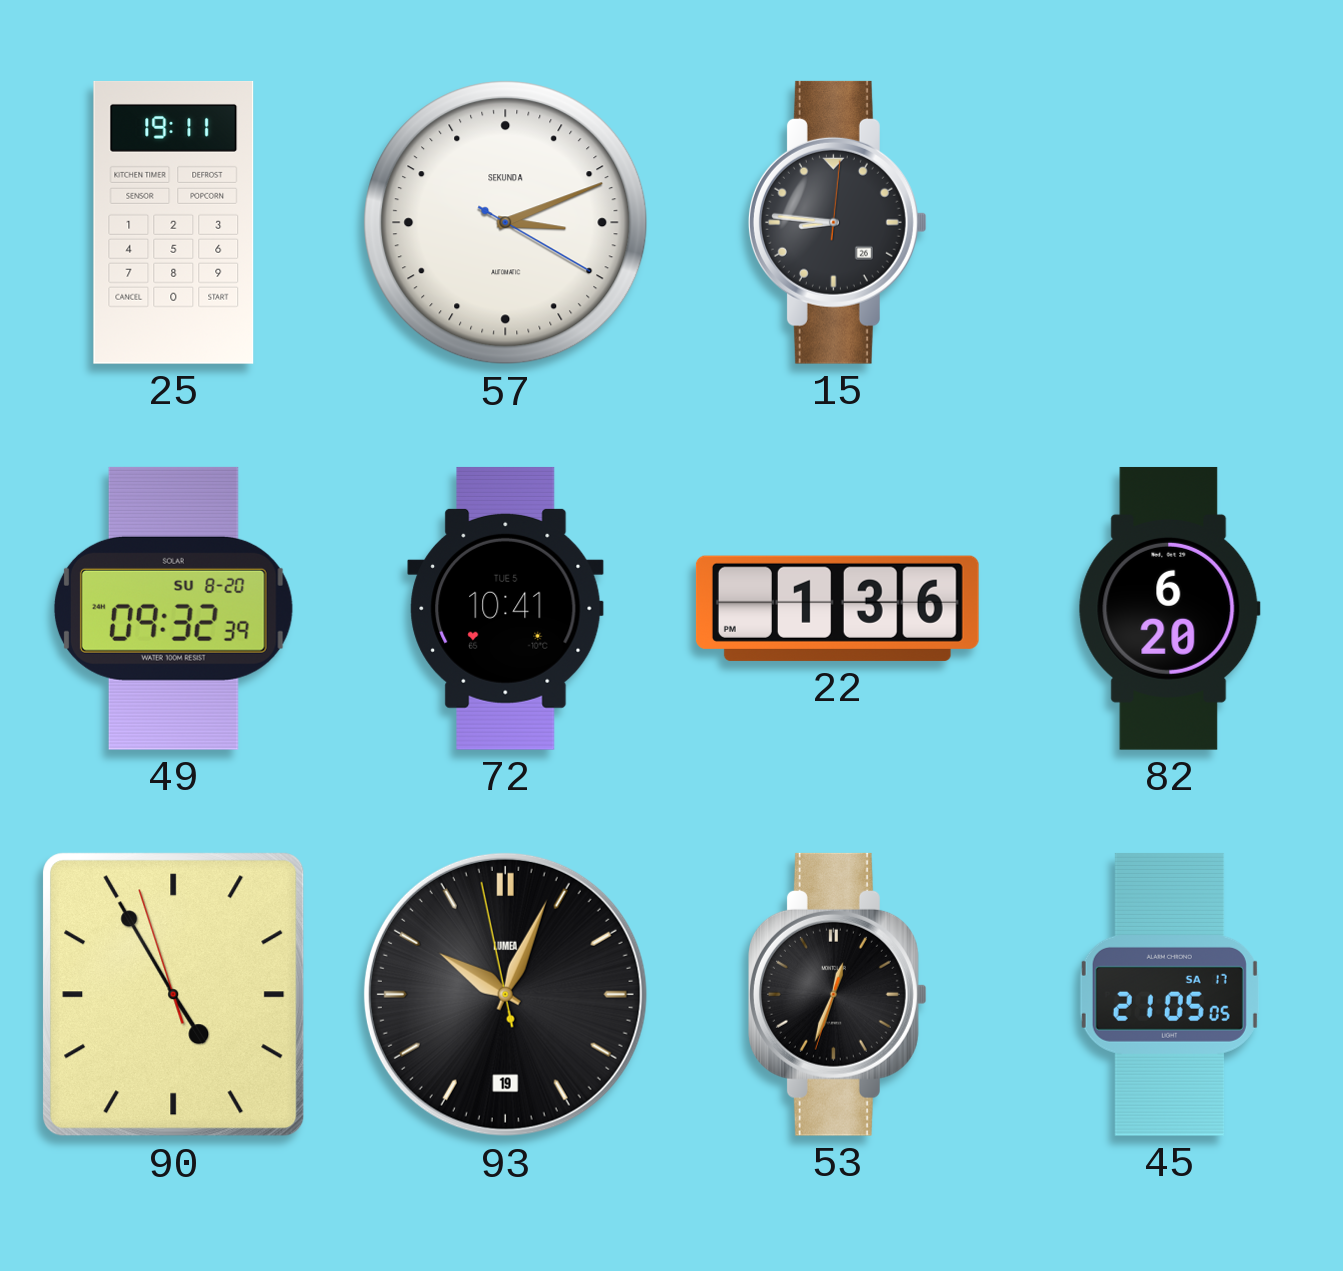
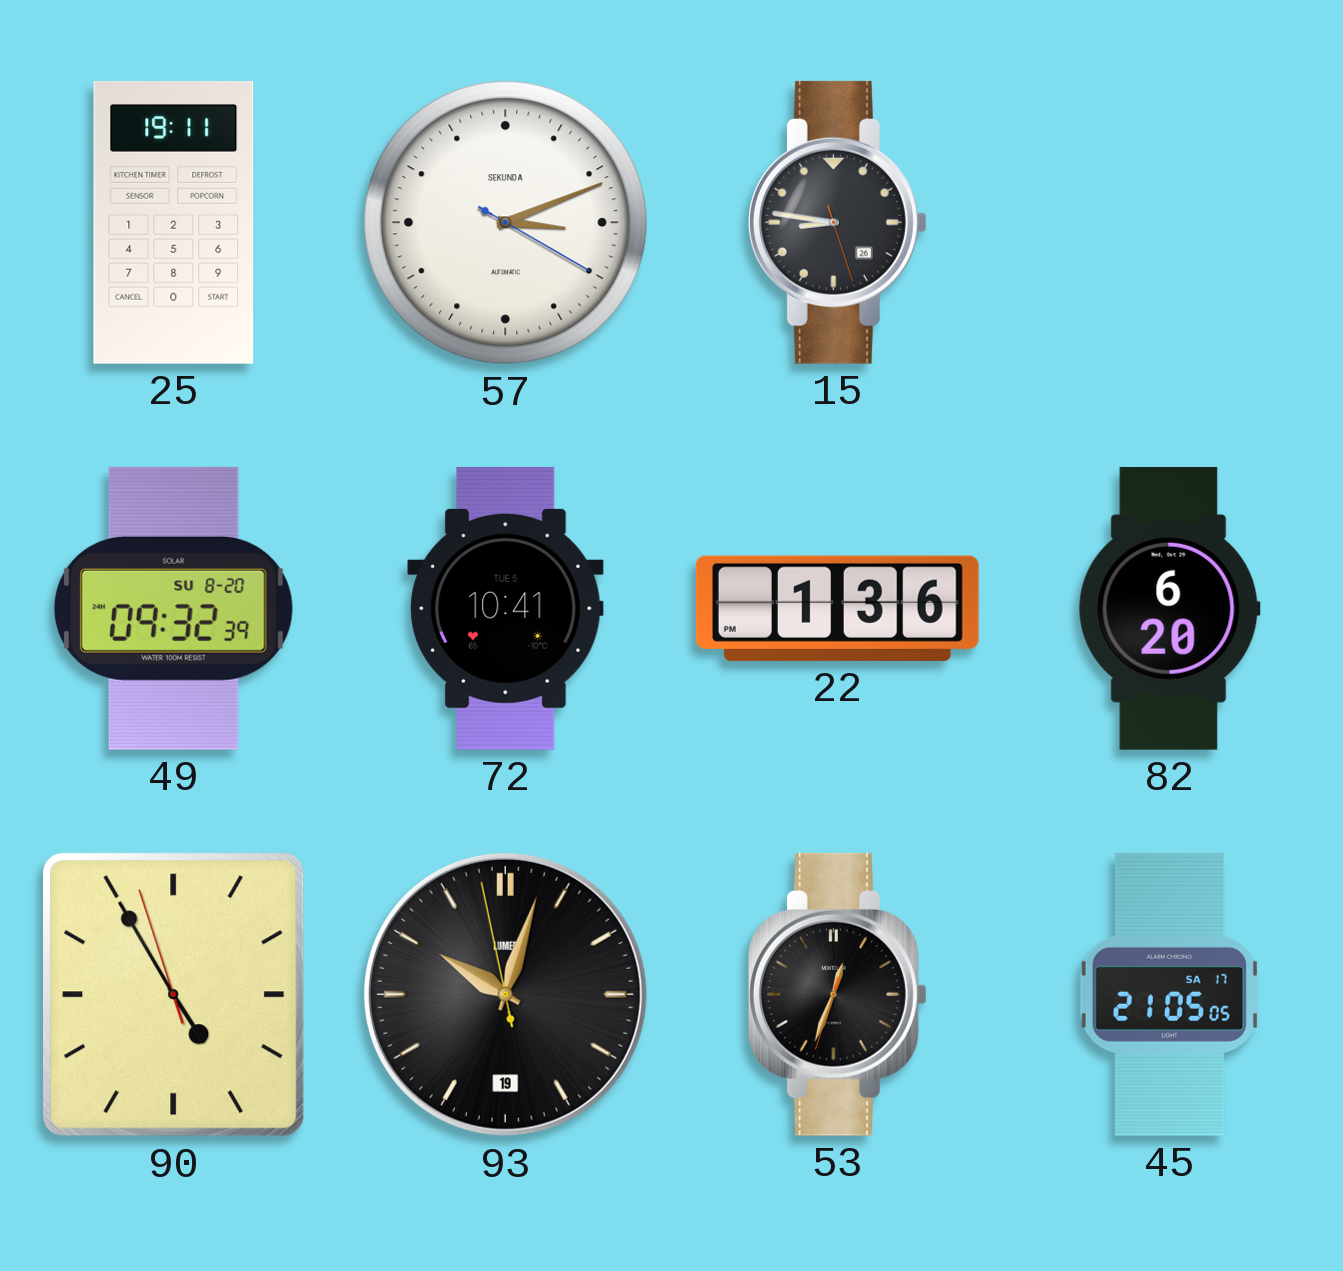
15: 8:46:01 -> 8:46:27 (837, 222)
93: 10:03 -> 10:02 (505, 994)
